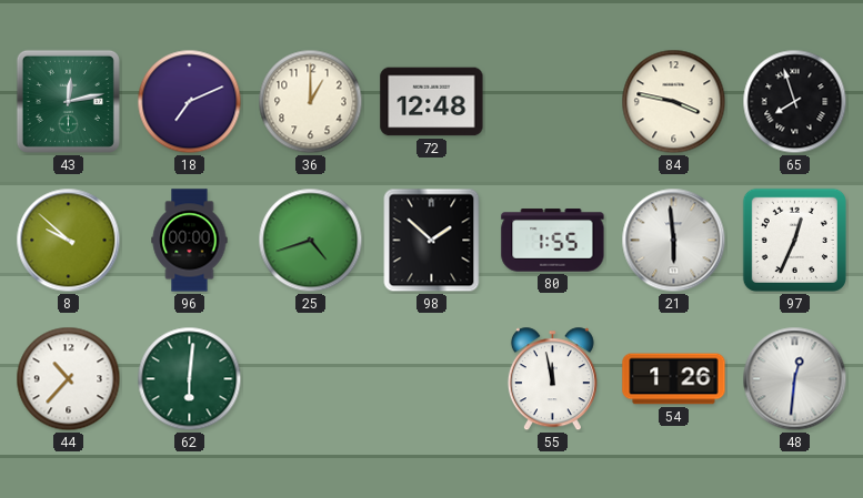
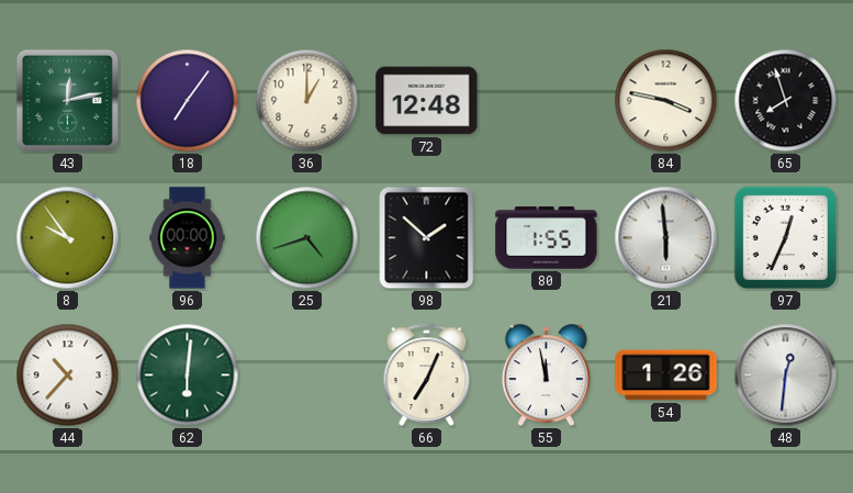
18: 7:11 -> 7:06 (188, 101)
8: 9:52 -> 9:54 (68, 238)
66: none -> 7:04 (427, 374)
